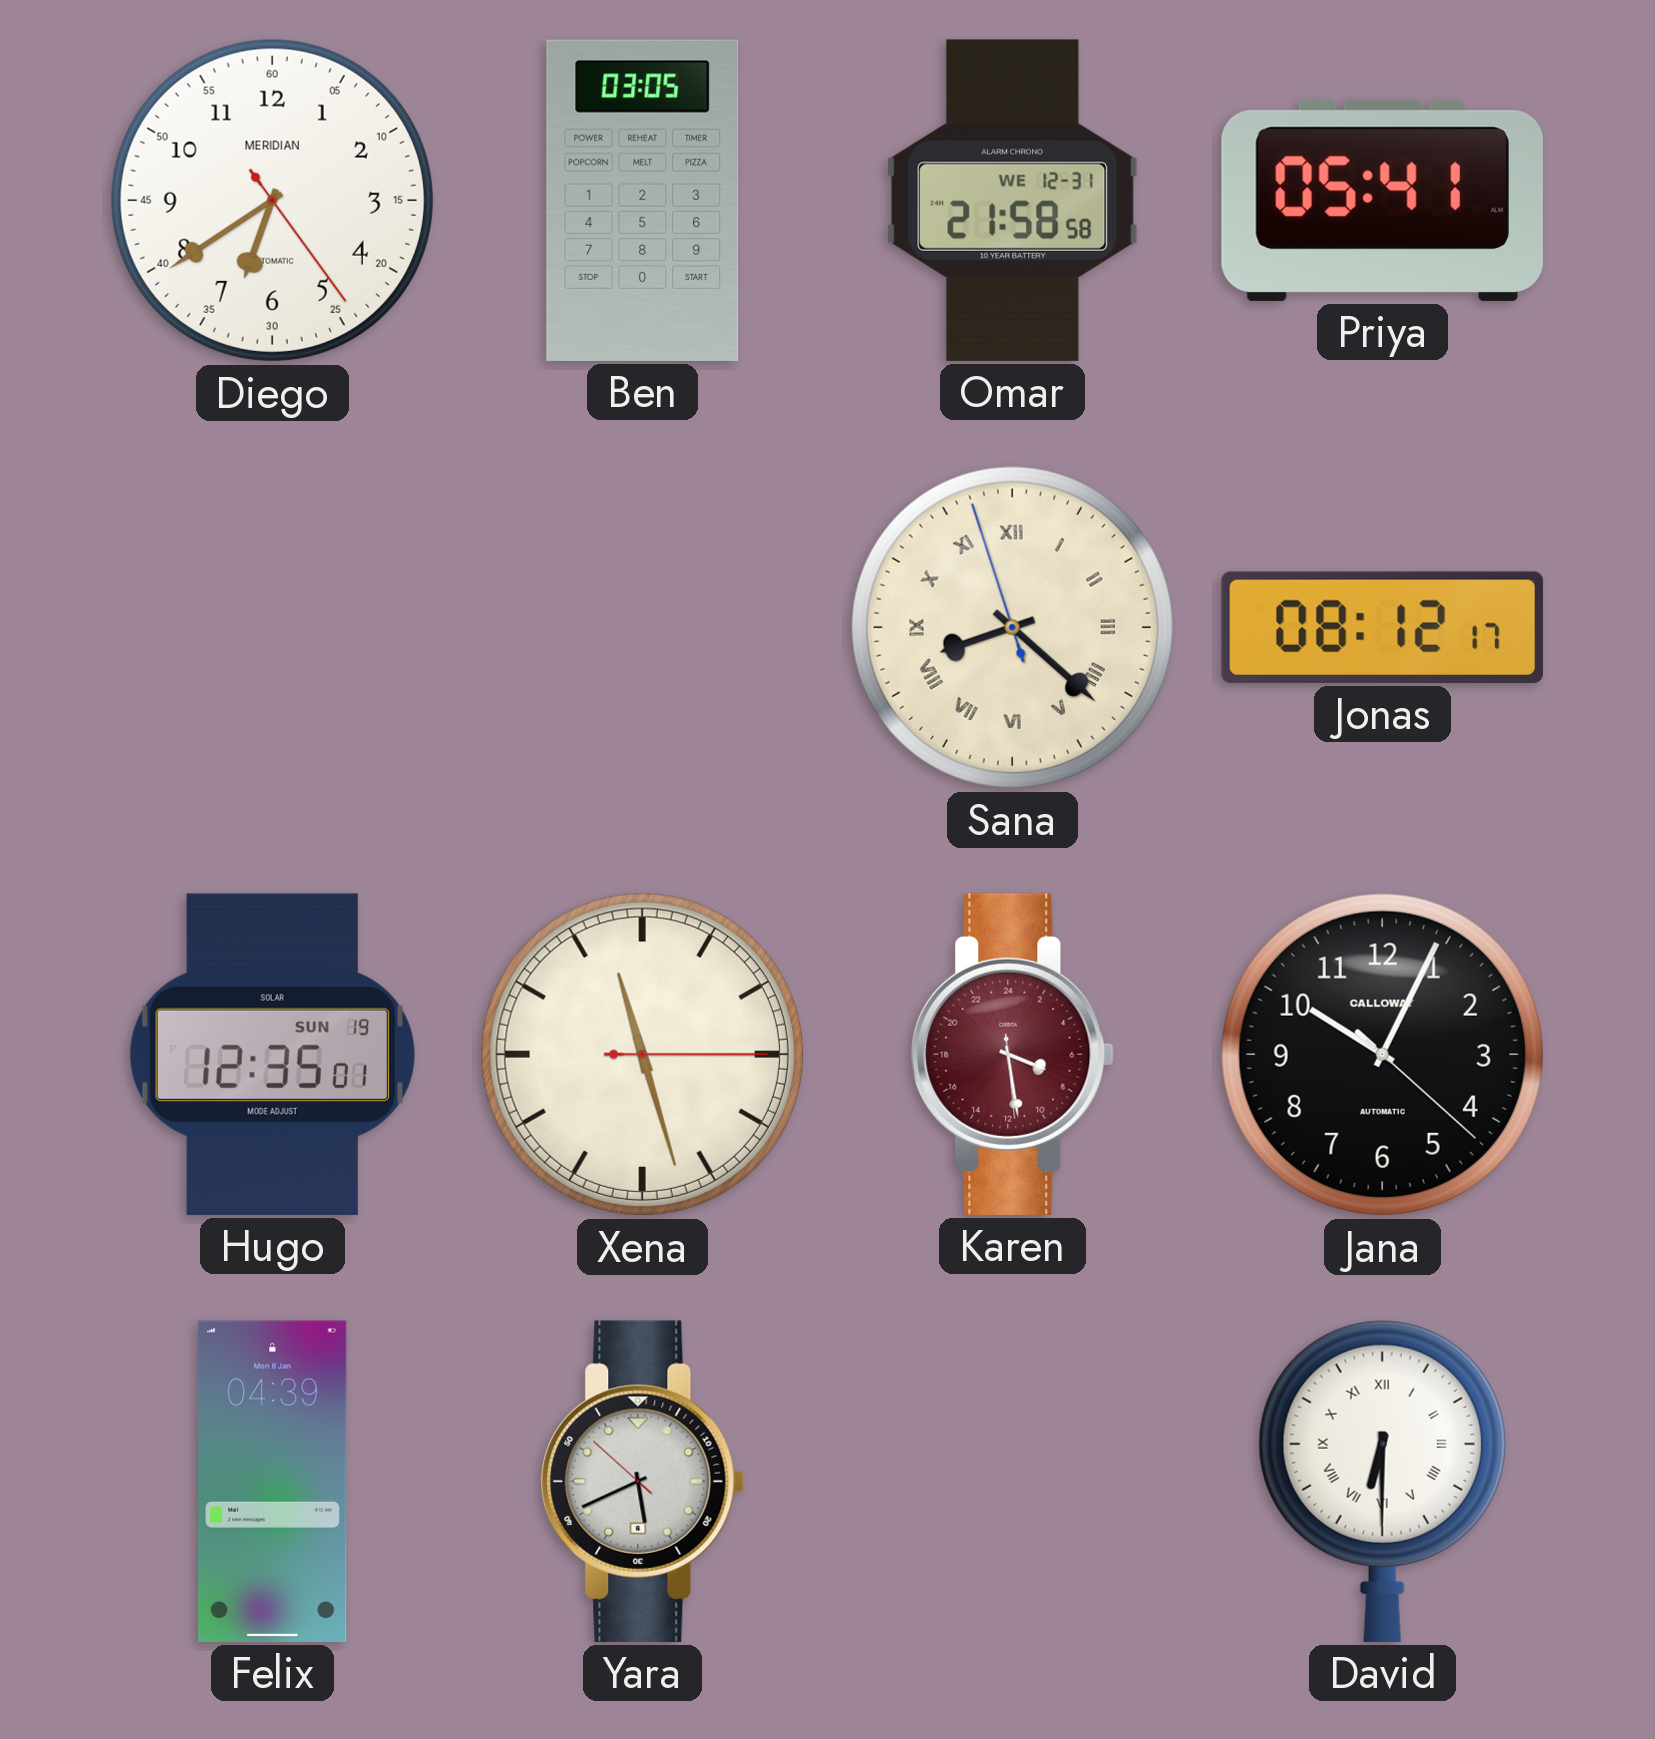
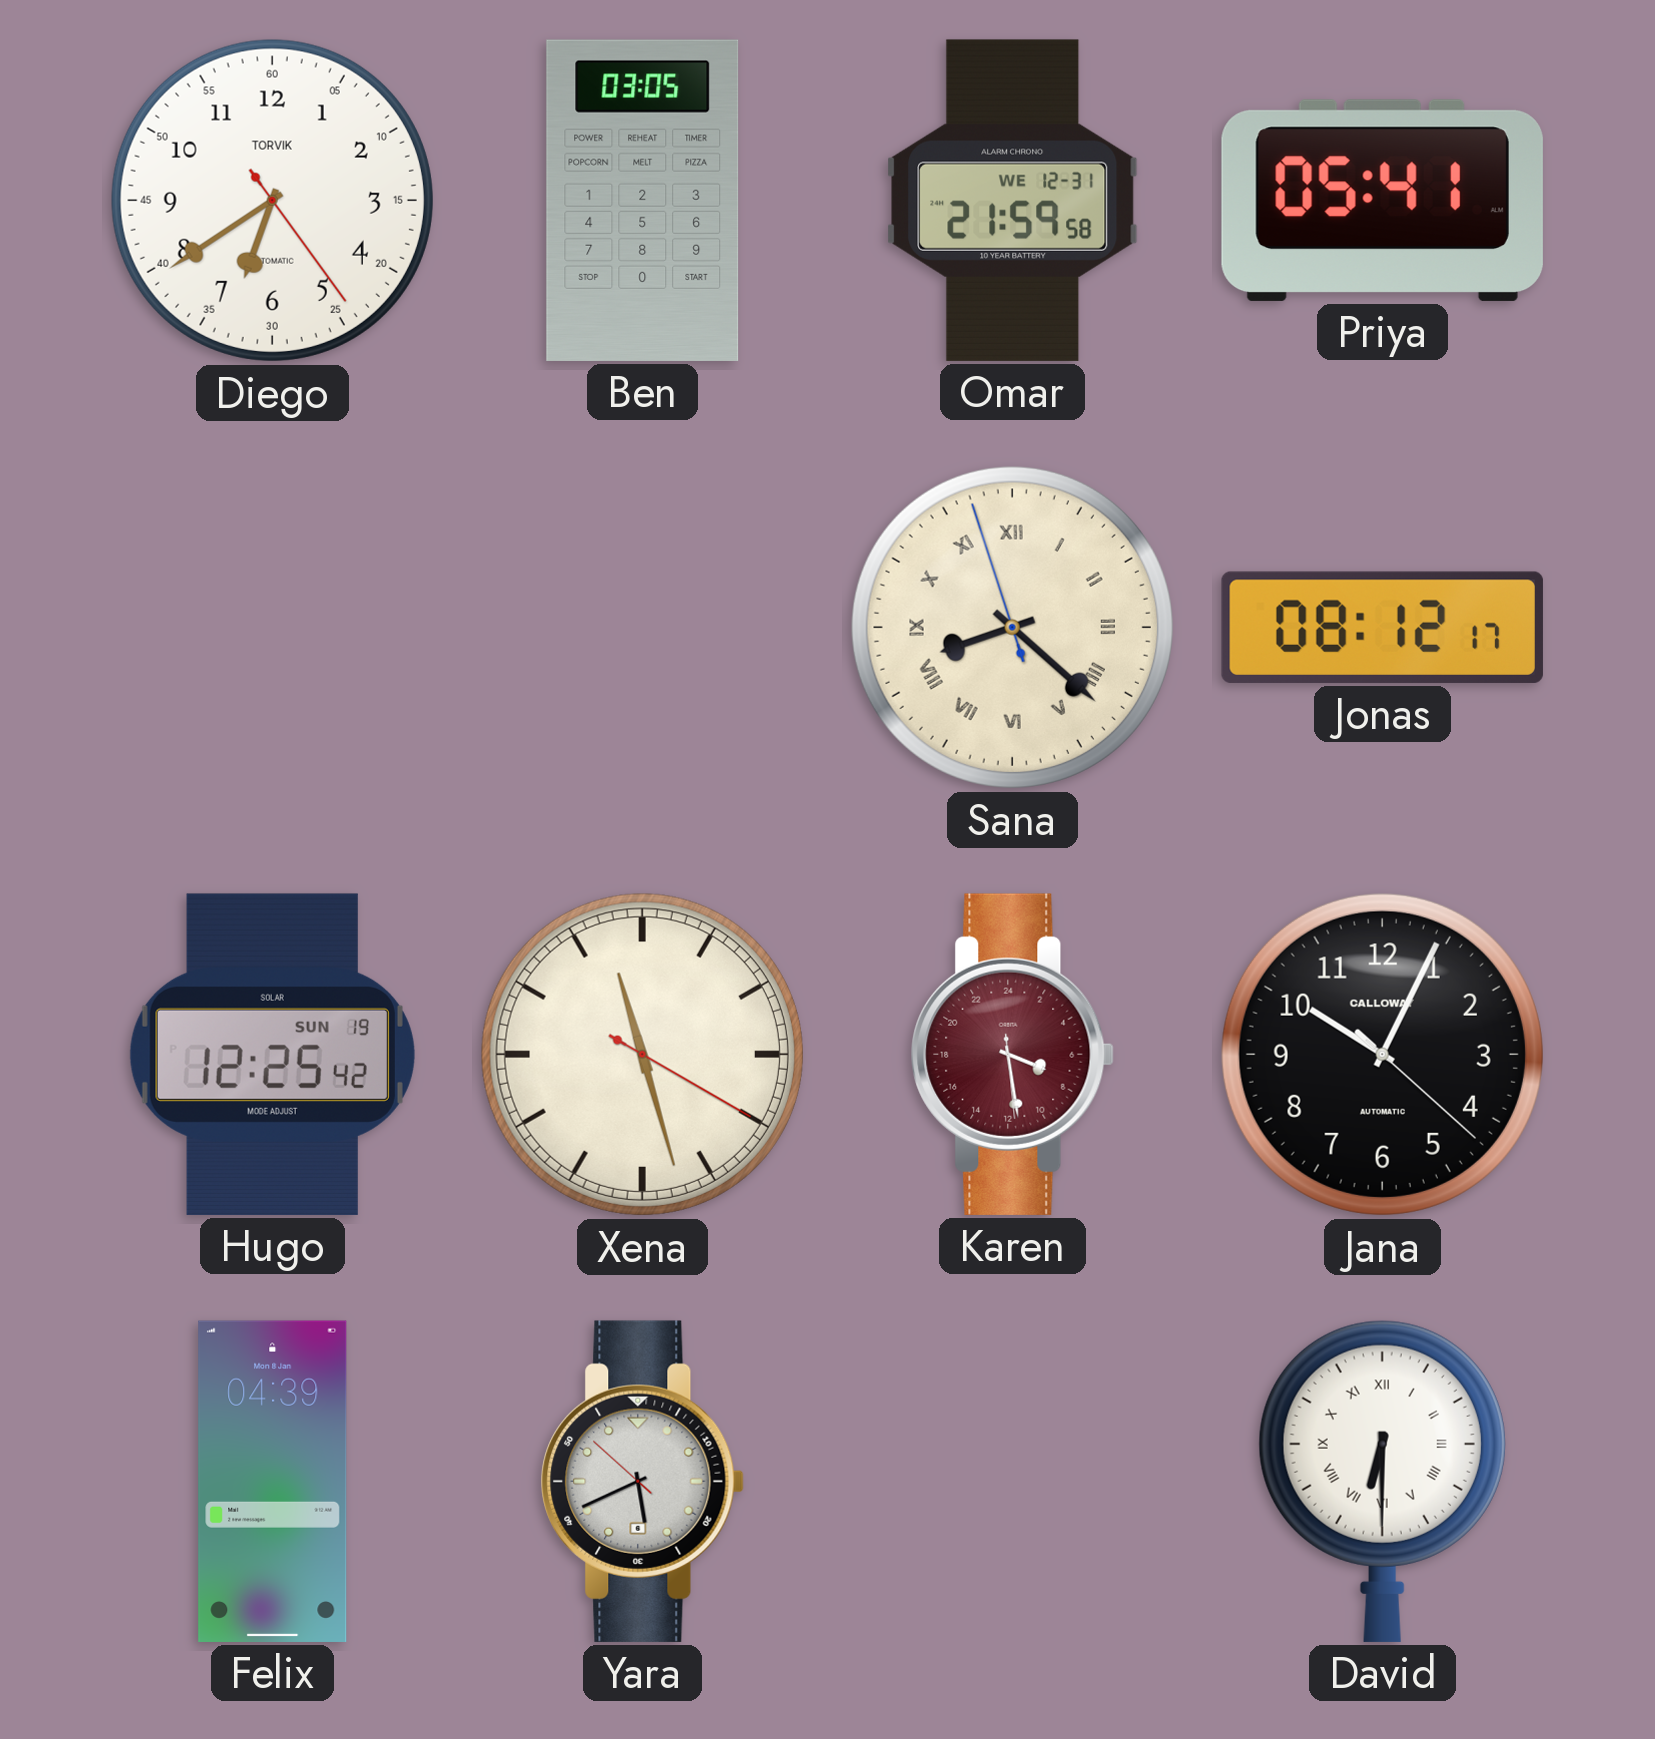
Diego brand: MERIDIAN -> TORVIK (272, 200)
Omar: 21:58 -> 21:59 (1013, 200)
Hugo: 12:35 -> 12:25 (272, 1054)
Xena: 11:27:15 -> 11:27:20 (642, 1054)
